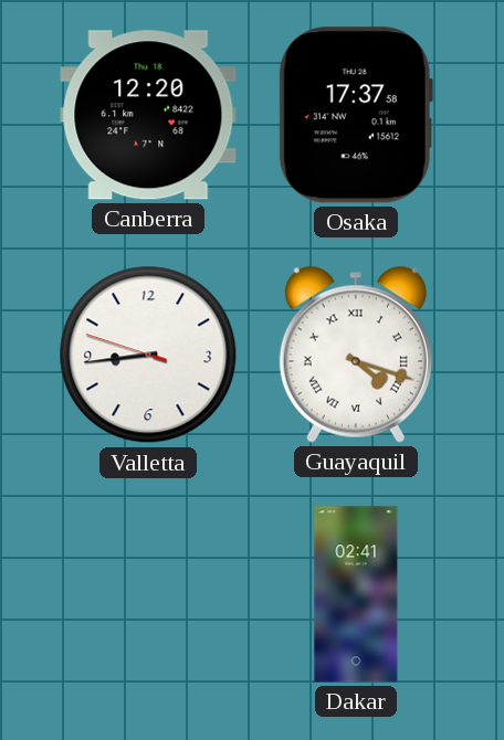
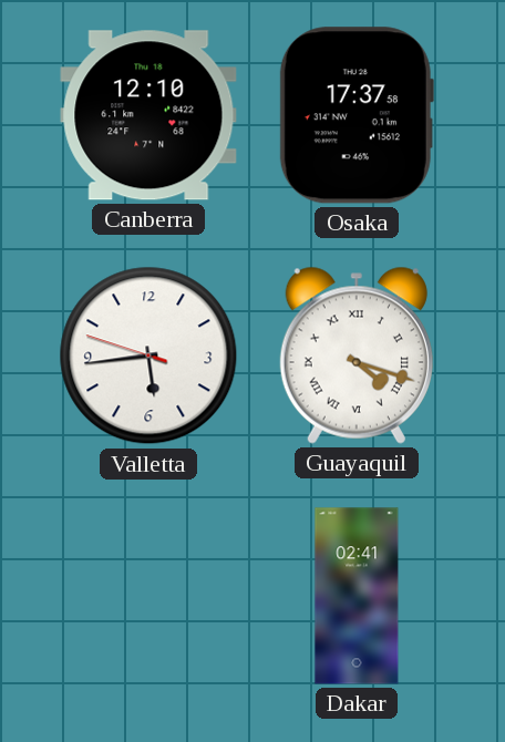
Canberra: 12:20 -> 12:10 (148, 115)
Valletta: 8:43 -> 5:43 (148, 355)
